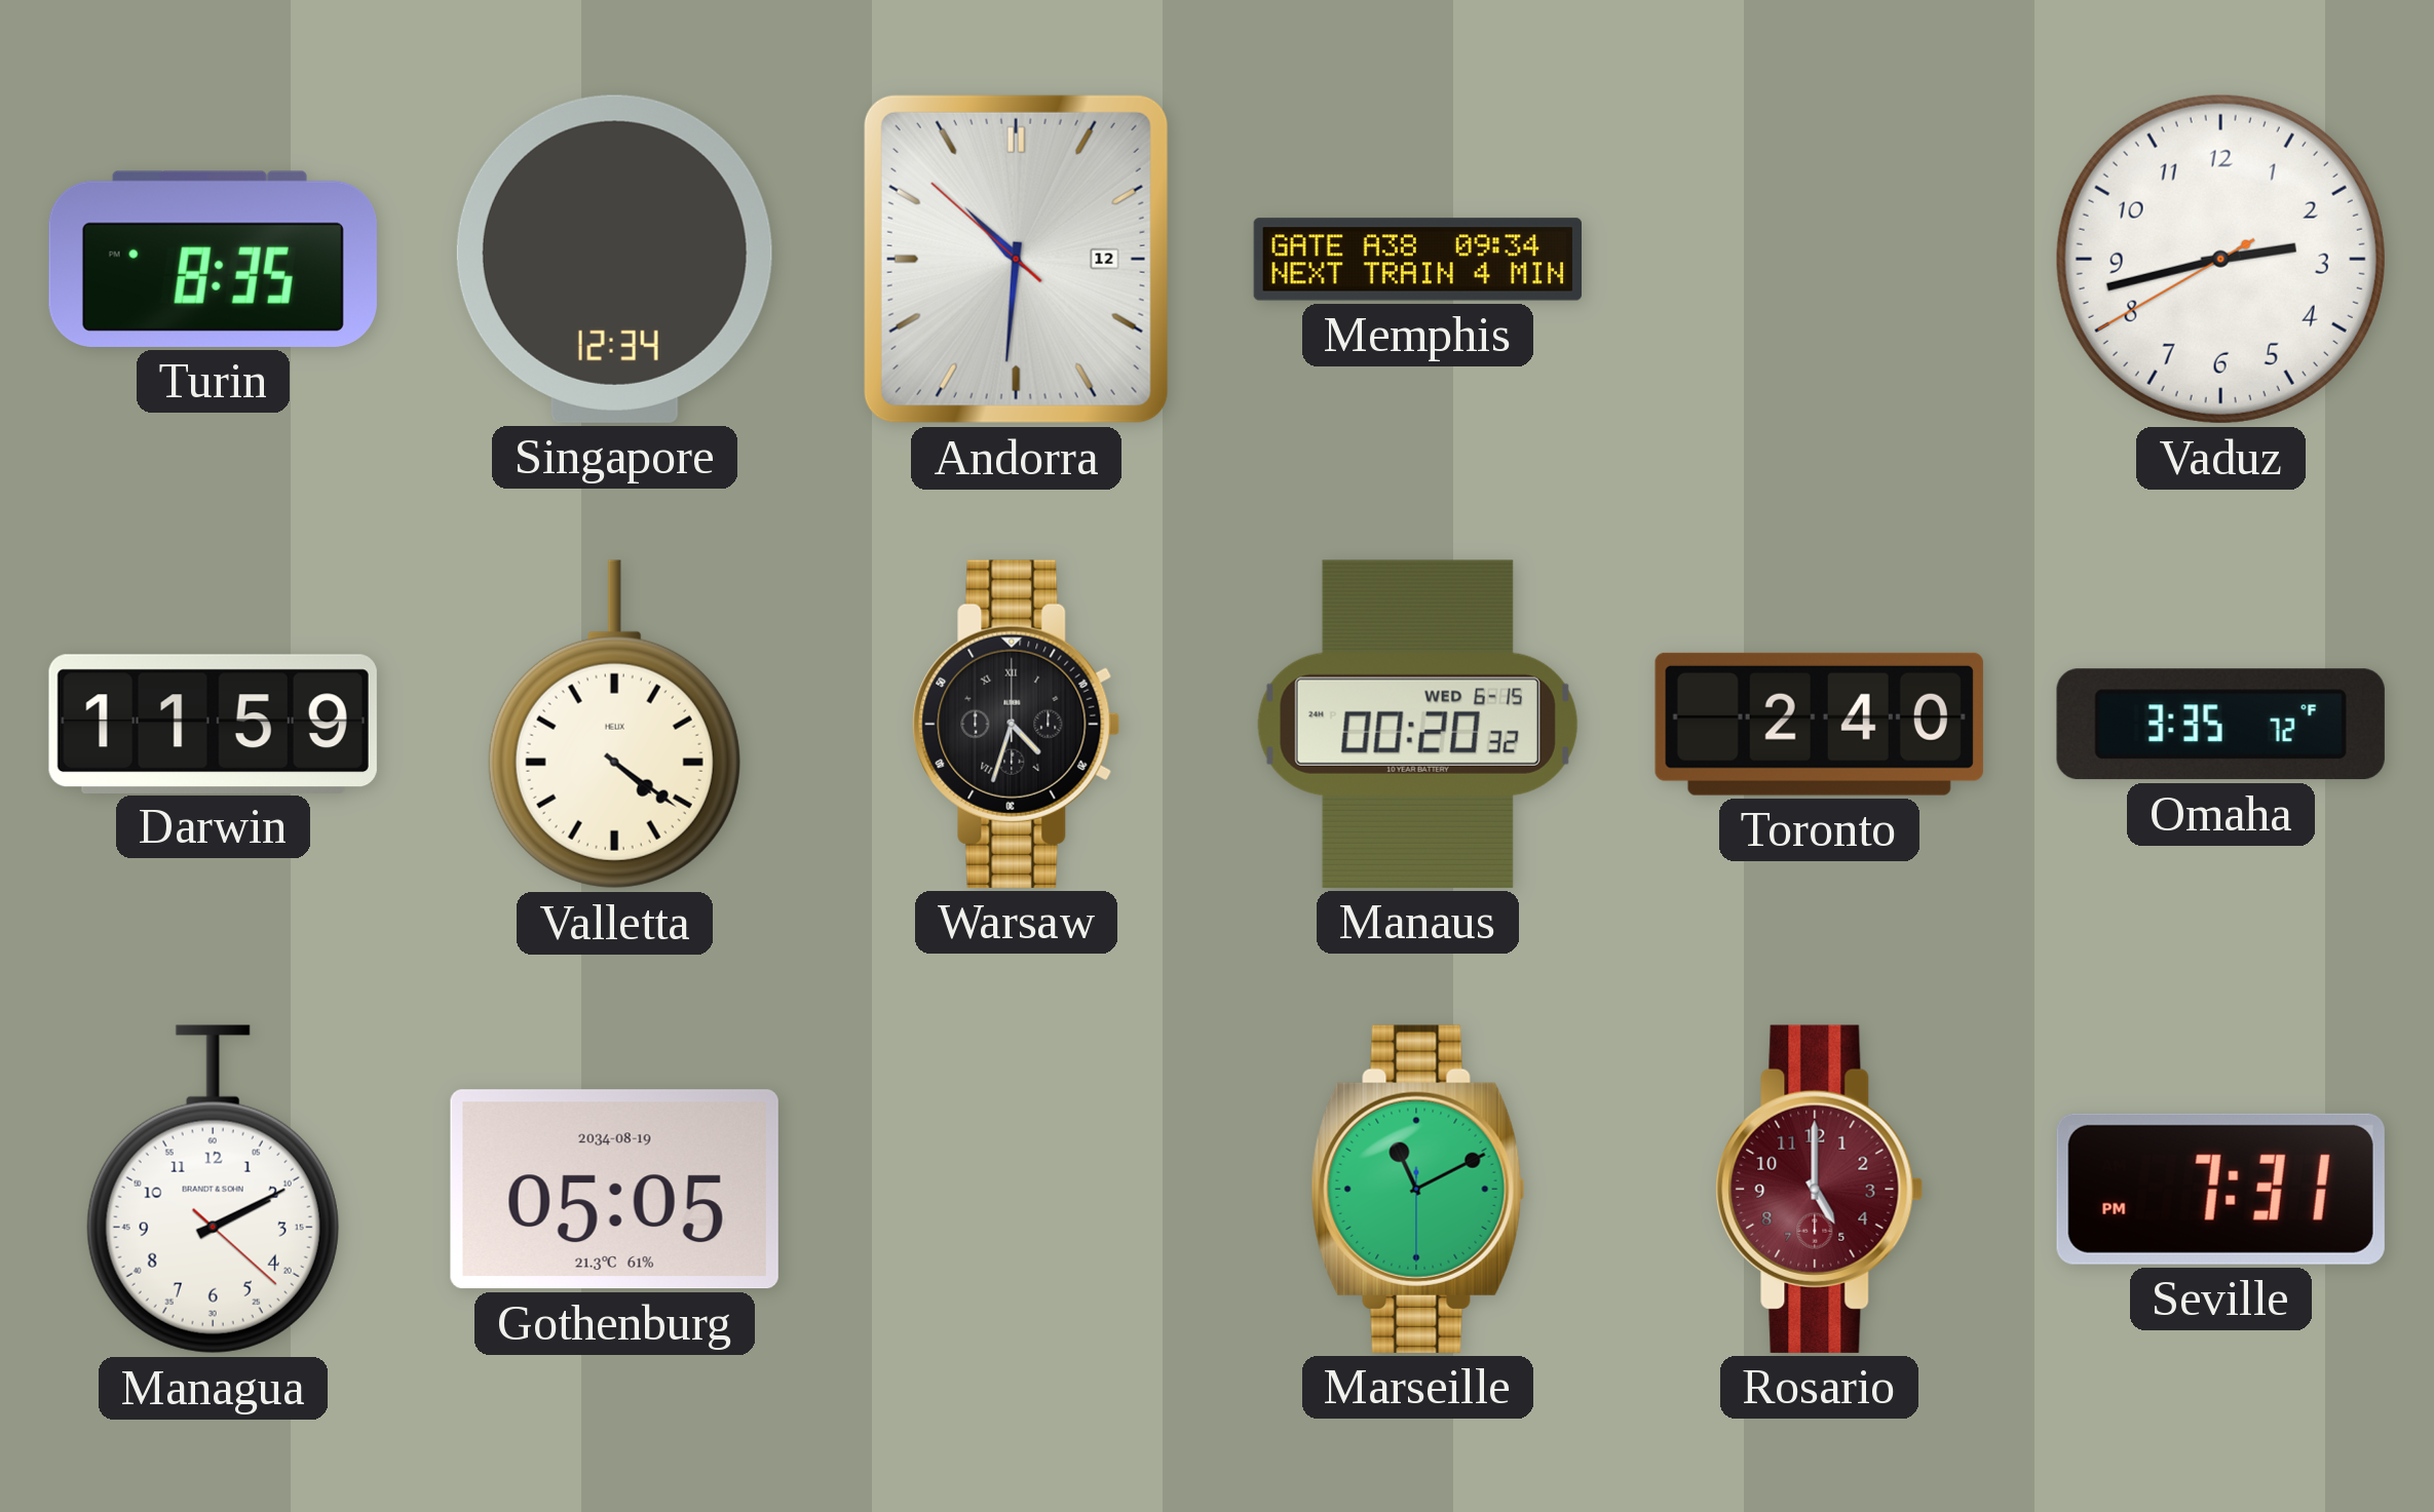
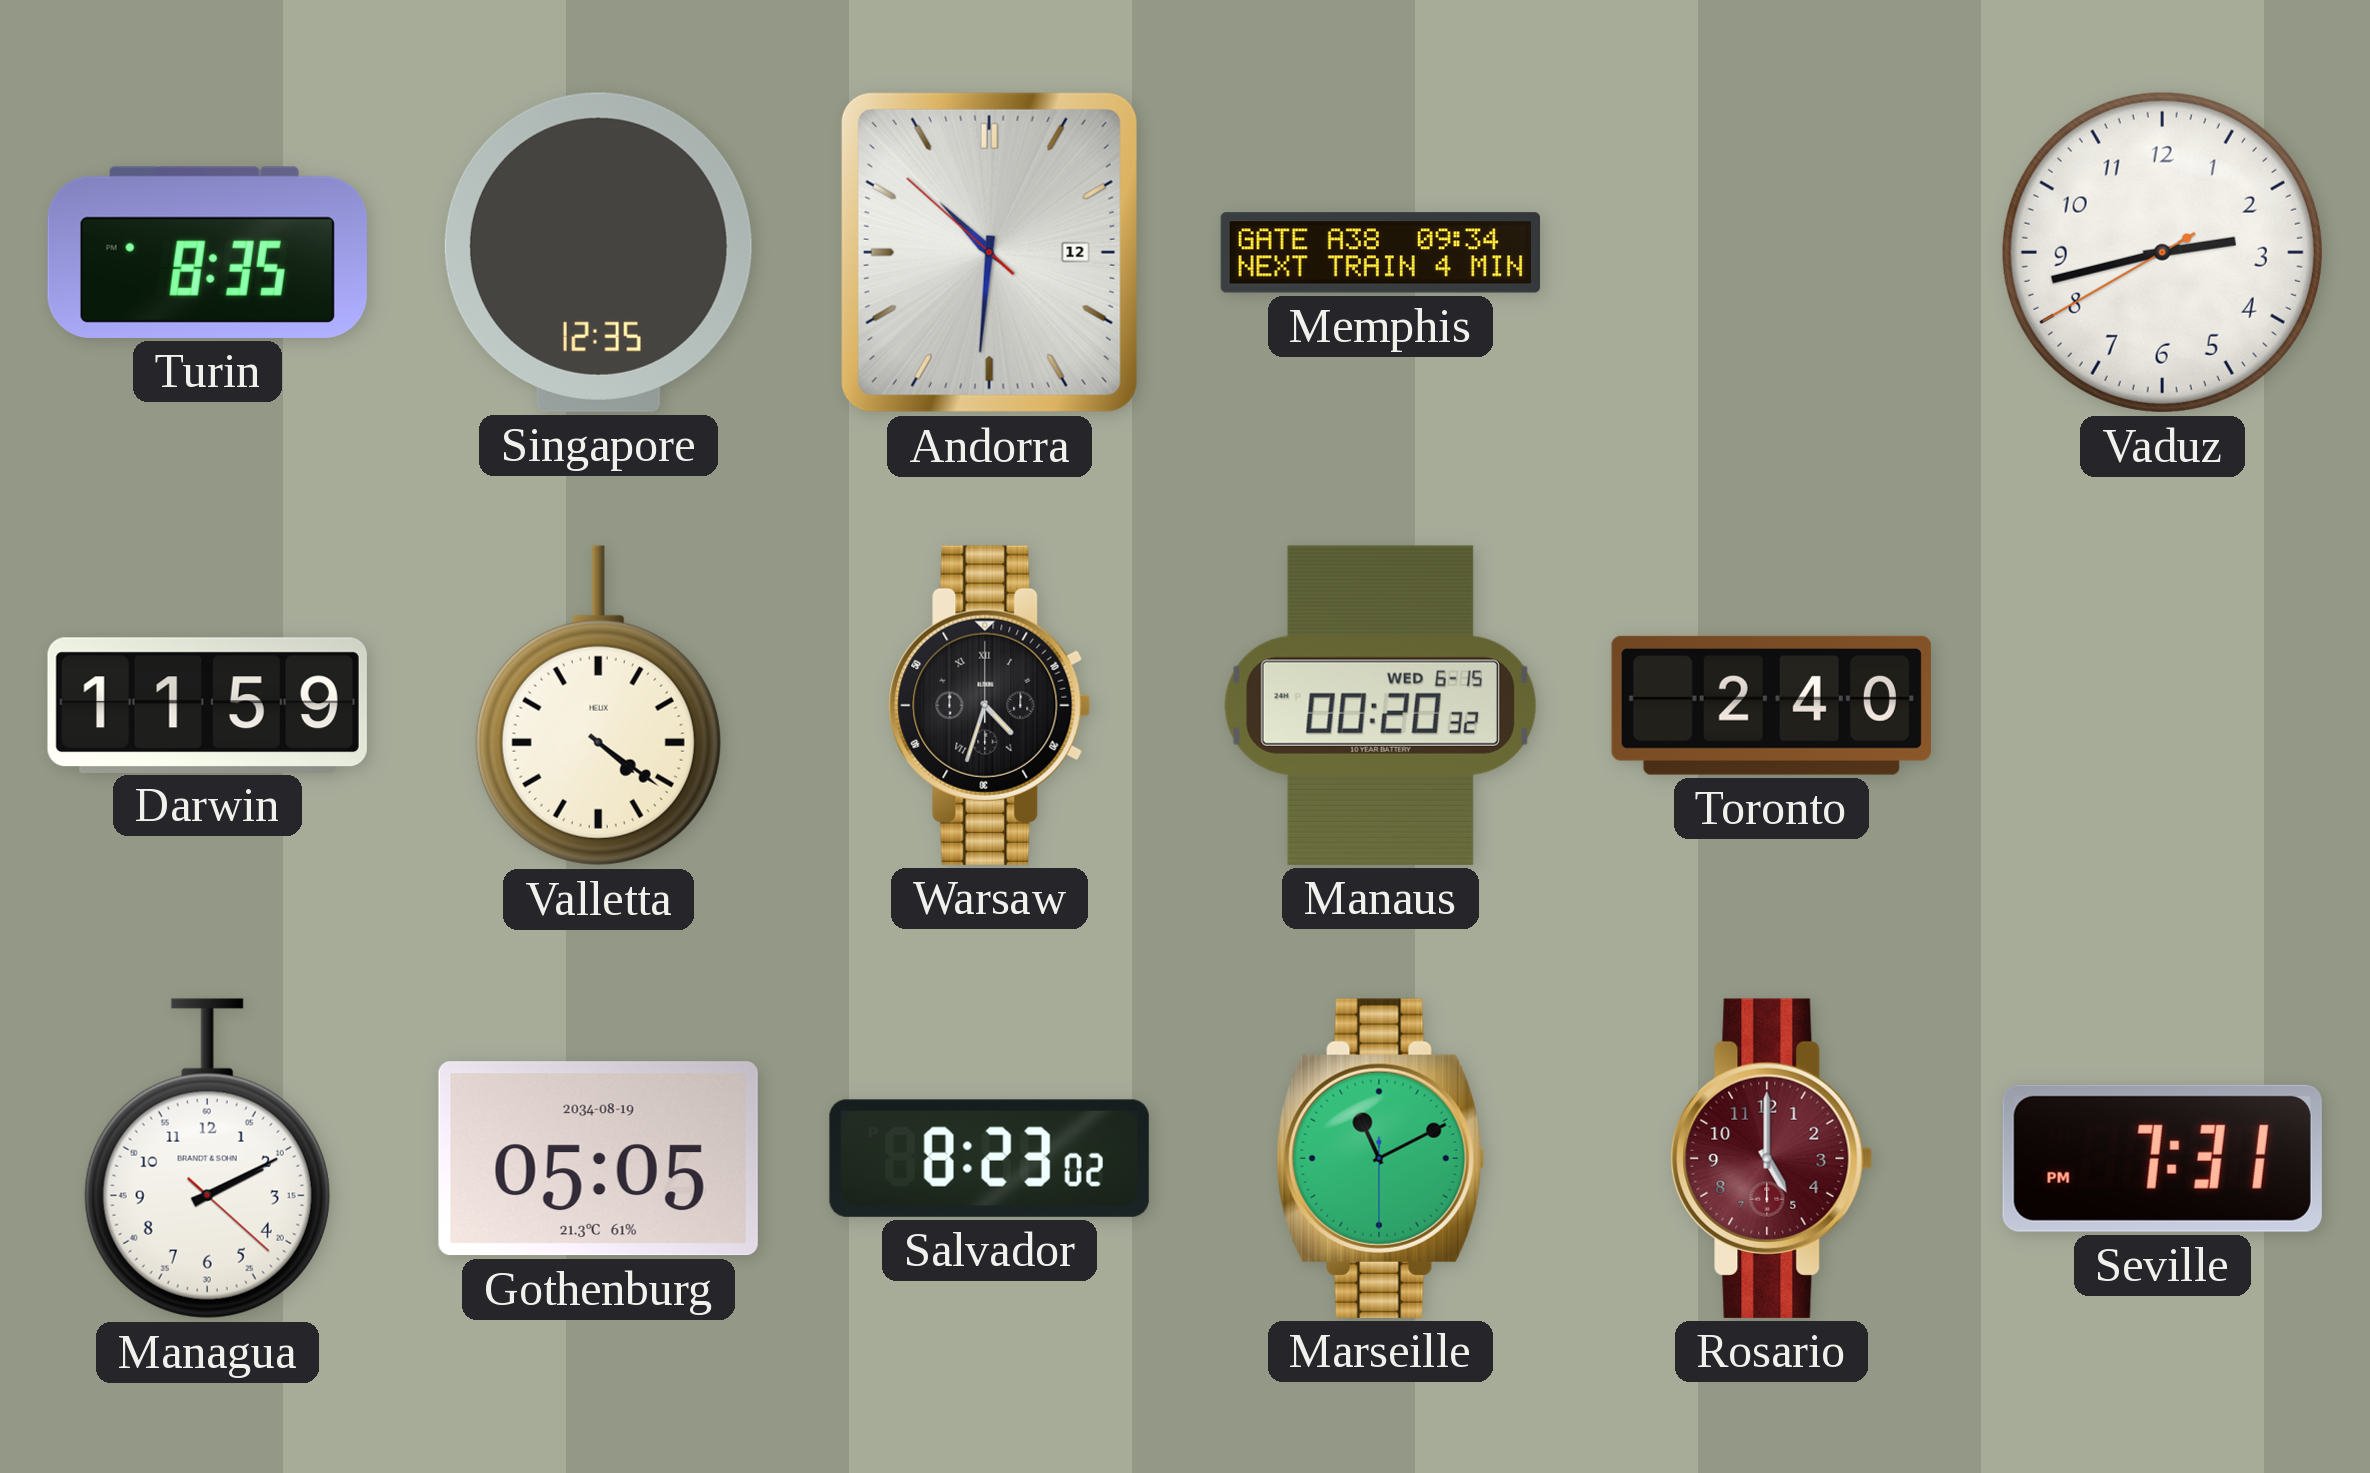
Singapore: 12:34 -> 12:35 (598, 252)
Omaha: 3:35 -> none (2220, 725)
Salvador: none -> 8:23 (989, 1158)
